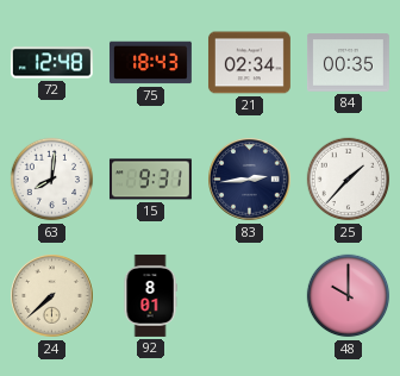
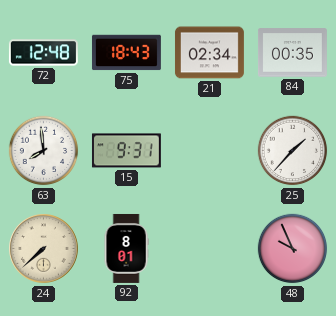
63: 8:01 -> 7:59 (44, 151)
83: 2:44 -> none (250, 180)
48: 10:00 -> 9:56 (293, 249)
